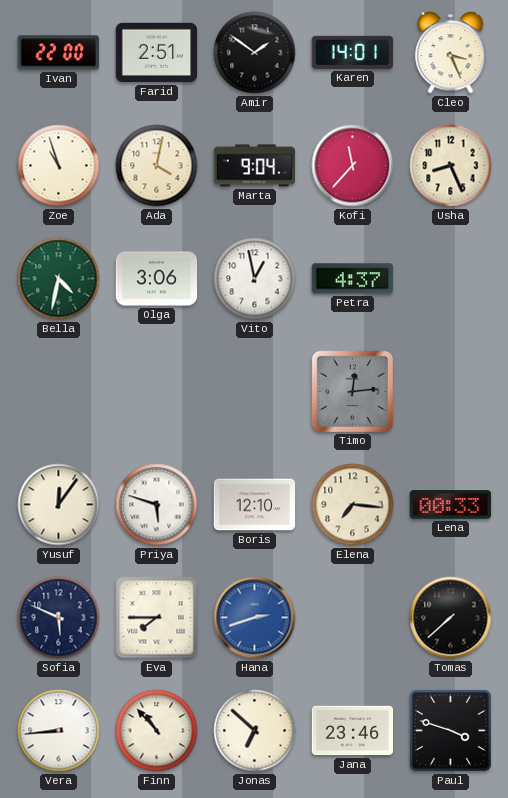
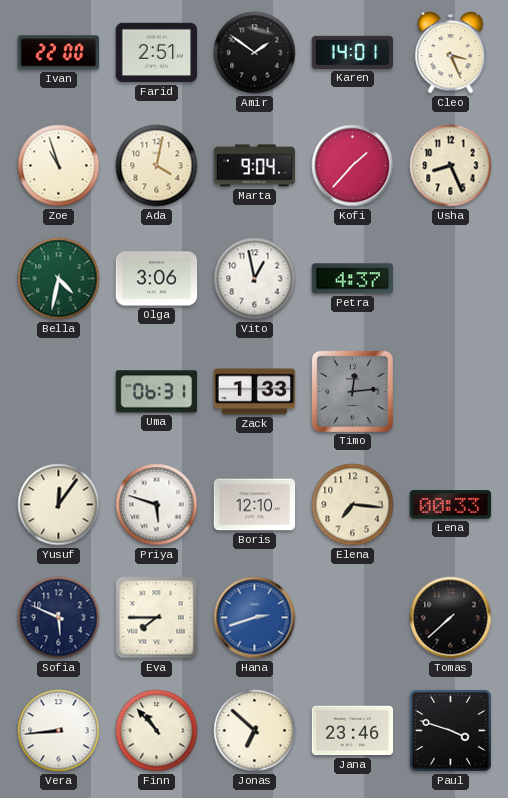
Kofi: 11:37 -> 1:37 (353, 166)
Uma: none -> 06:31 (156, 392)
Zack: none -> 1:33 (255, 392)
